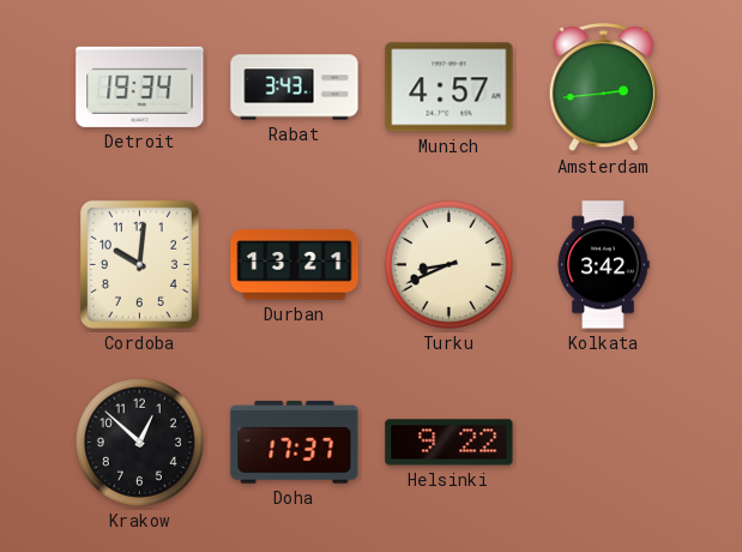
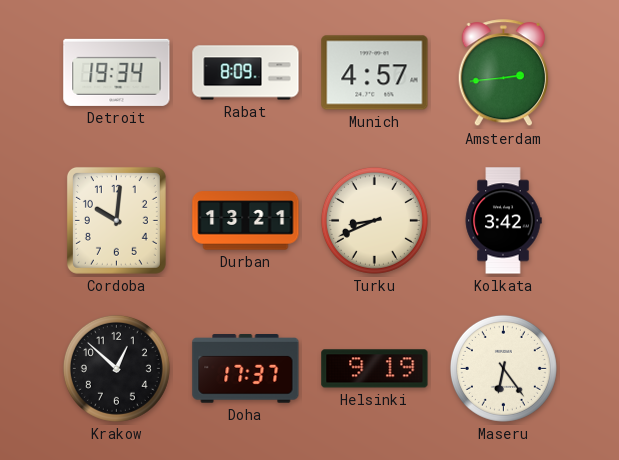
Rabat: 3:43 -> 8:09 (246, 73)
Helsinki: 9:22 -> 9:19 (375, 369)
Maseru: none -> 6:24 (503, 368)
